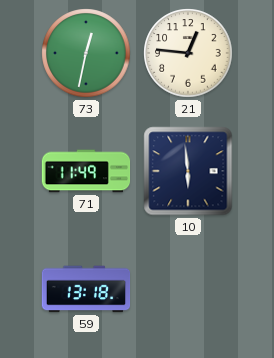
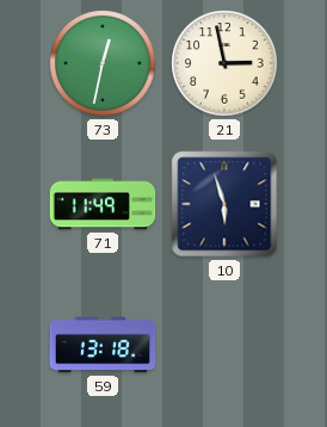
21: 12:46 -> 2:58 (224, 63)
10: 5:59 -> 5:57 (224, 204)
